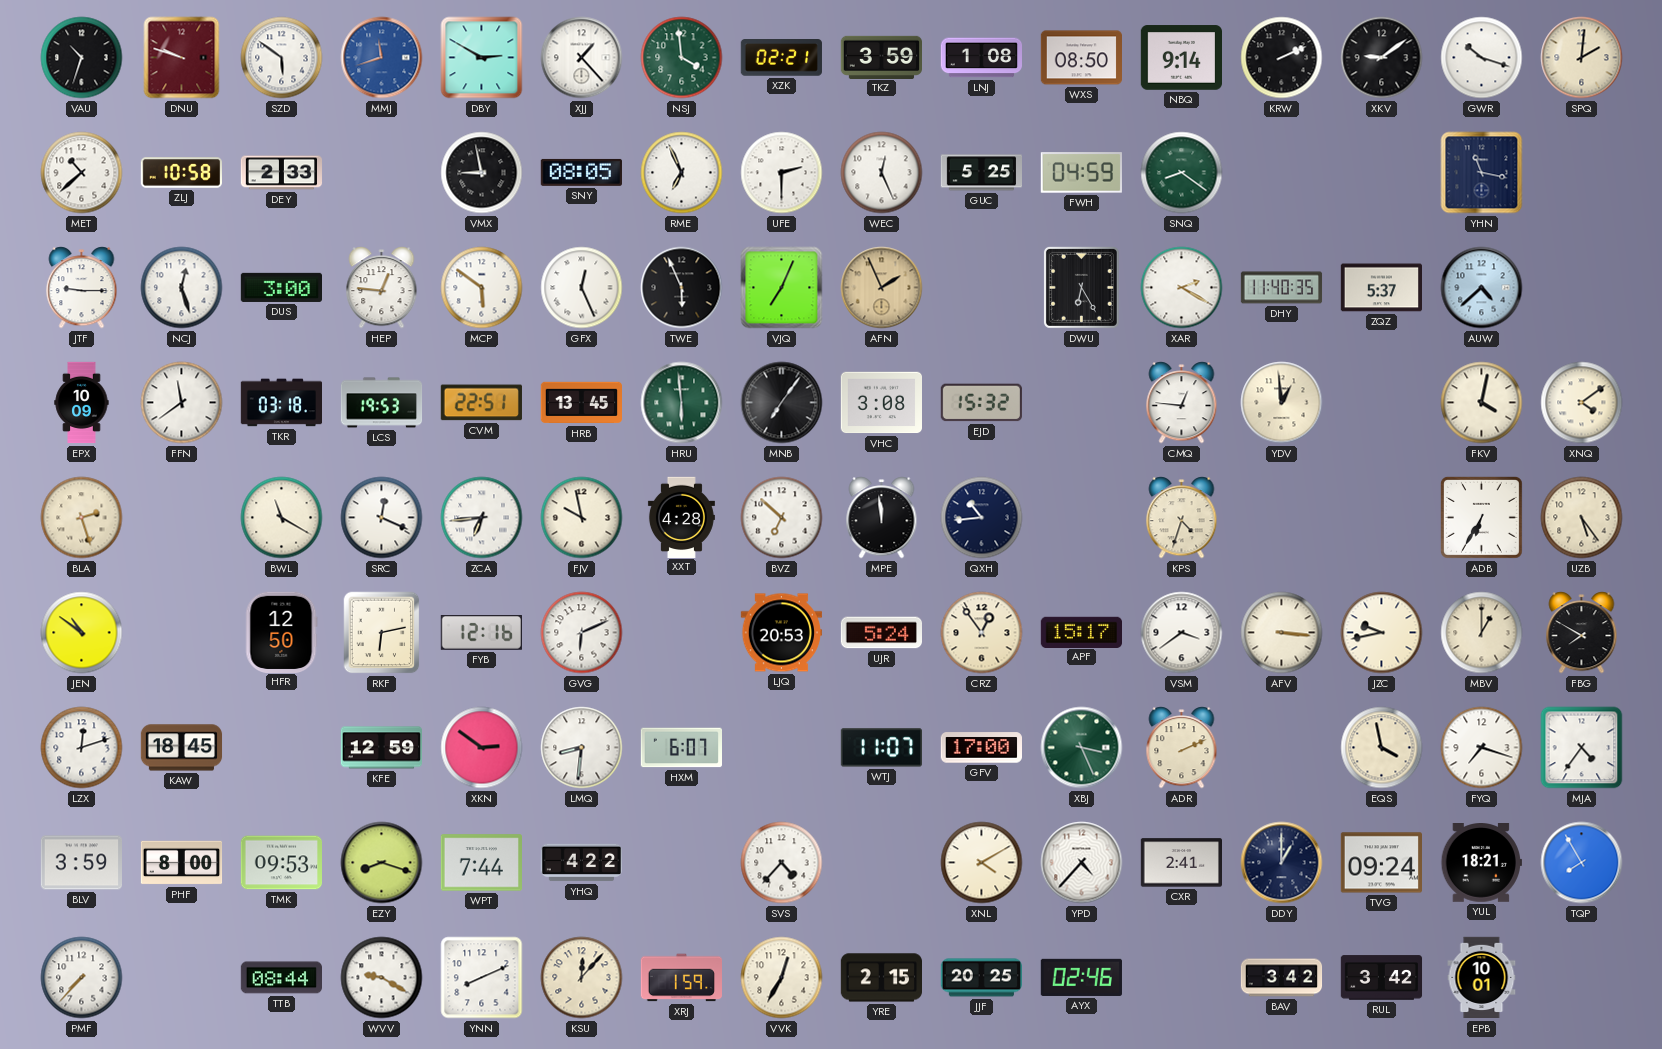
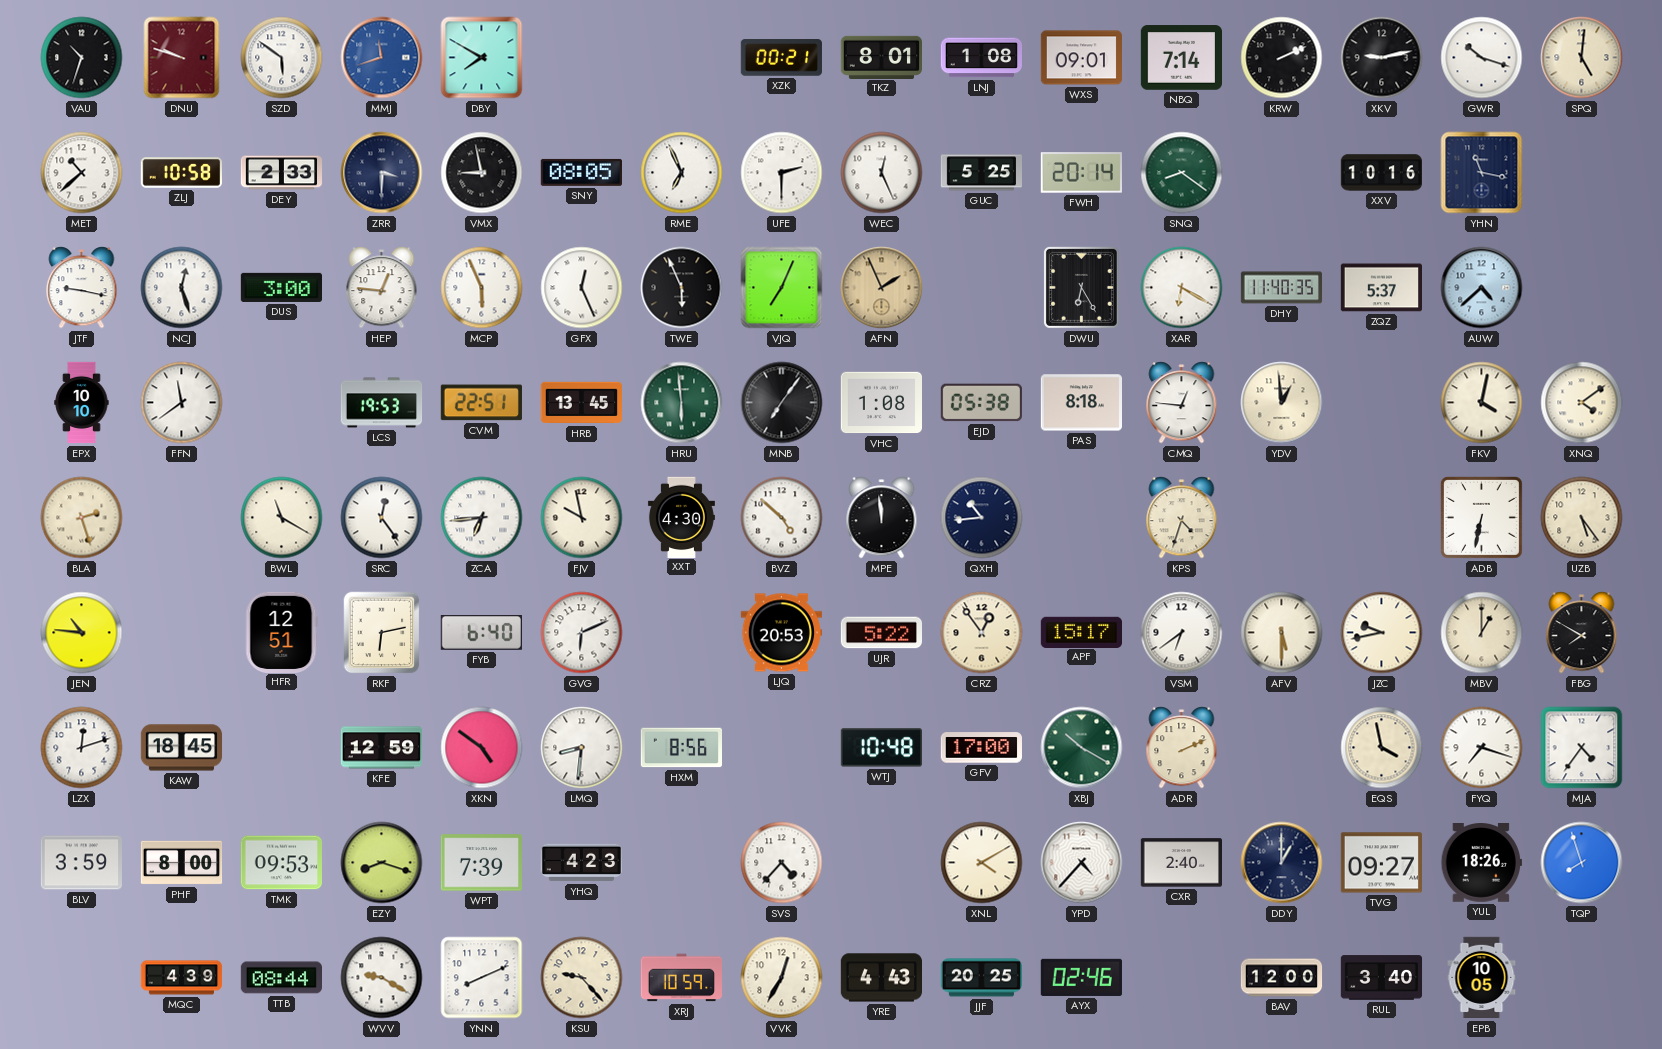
DBY: 2:50 -> 7:50 (482, 58)
XJJ: 1:23 -> none (582, 58)
NSJ: 3:59 -> none (682, 58)
XZK: 02:21 -> 00:21 (781, 58)
TKZ: 3:59 -> 8:01 (881, 57)
WXS: 08:50 -> 09:01 (1081, 58)
NBQ: 9:14 -> 7:14 (1181, 58)
XKV: 9:09 -> 9:13 (1382, 58)
SPQ: 2:01 -> 5:01 (1582, 58)
ZRR: none -> 3:30 (382, 173)
FWH: 04:59 -> 20:14 (1081, 173)
XXV: none -> 10:16 (1382, 173)
JTF: 9:15 -> 9:17 (82, 288)
MCP: 5:51 -> 5:56 (482, 288)
XAR: 2:20 -> 6:20 (1182, 288)
EPX: 10:09 -> 10:10 (82, 403)
TKR: 03:18 -> none (282, 403)
VHC: 3:08 -> 1:08 (881, 403)
EJD: 15:32 -> 05:38 (981, 403)
PAS: none -> 8:18 (1081, 403)
SRC: 12:19 -> 12:24 (382, 518)
XXT: 4:28 -> 4:30 (681, 517)
BVZ: 6:52 -> 4:52 (782, 518)
ADB: 6:35 -> 6:32 (1481, 517)
JEN: 10:51 -> 10:46 (82, 633)
HFR: 12:50 -> 12:51 (282, 632)
FYB: 12:16 -> 6:40 (481, 633)
UJR: 5:24 -> 5:22 (881, 633)
VSM: 3:39 -> 6:39 (1182, 633)
AFV: 3:16 -> 5:30 (1282, 633)
XKN: 2:51 -> 4:51 (482, 748)
HXM: 6:07 -> 8:56 (681, 748)
WTJ: 11:07 -> 10:48 (881, 748)
XBJ: 3:26 -> 10:20 (1082, 748)
WPT: 7:44 -> 7:39 (481, 863)
YHQ: 4:22 -> 4:23 (581, 863)
CXR: 2:41 -> 2:40 (1181, 863)
TVG: 09:24 -> 09:27 (1381, 863)
YUL: 18:21 -> 18:26 (1481, 863)
TQP: 7:55 -> 7:57 (1582, 863)
PMF: 7:37 -> none (82, 978)
MQC: none -> 4:39 (182, 978)
KSU: 12:07 -> 9:23 (582, 978)
XRJ: 1:59 -> 10:59 (681, 978)
YRE: 2:15 -> 4:43 (882, 978)
BAV: 3:42 -> 12:00 (1282, 978)
RUL: 3:42 -> 3:40 (1382, 978)
EPB: 10:01 -> 10:05 (1482, 978)
